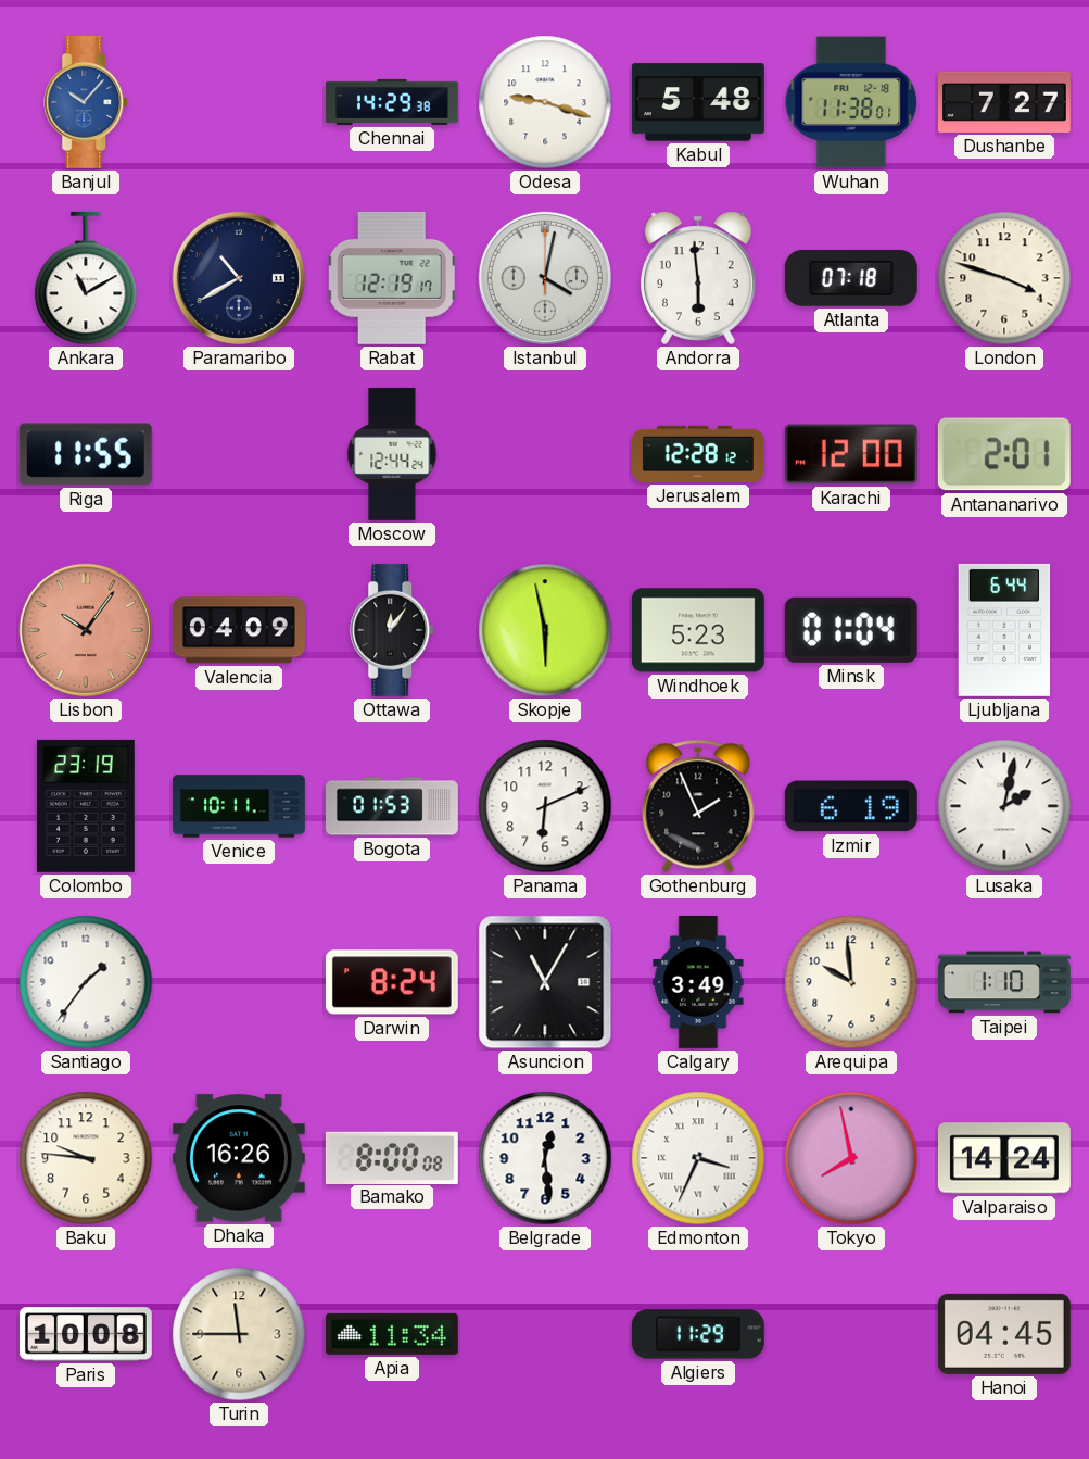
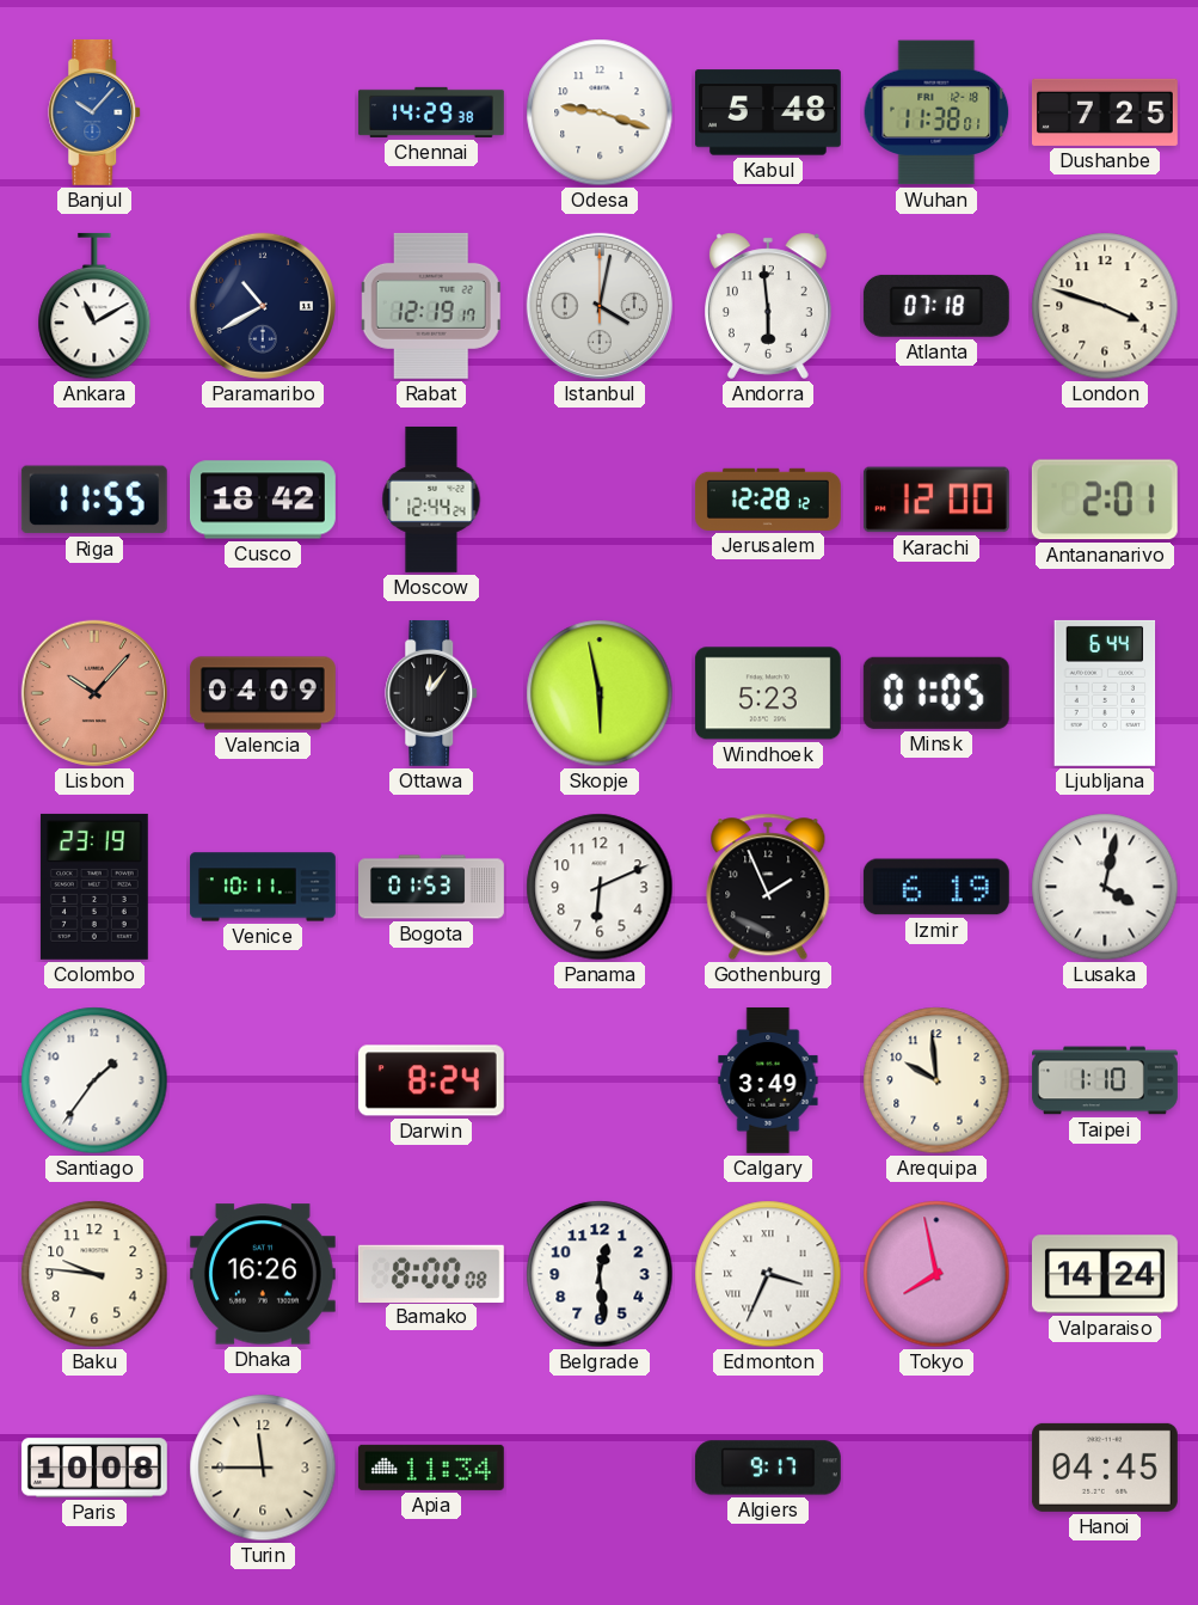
Dushanbe: 7:27 -> 7:25 (1105, 112)
Cusco: none -> 18:42 (263, 500)
Lisbon: 10:06 -> 10:07 (94, 693)
Minsk: 01:04 -> 01:05 (936, 693)
Lusaka: 2:02 -> 4:02 (1105, 887)
Asuncion: 11:05 -> none (545, 982)
Algiers: 11:29 -> 9:17 (768, 1468)
